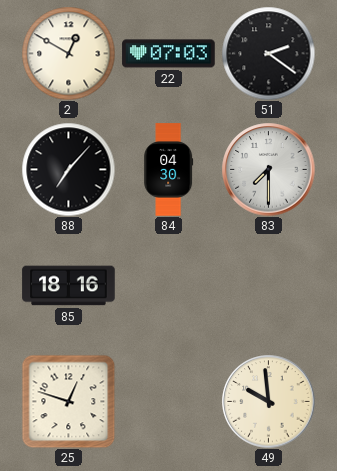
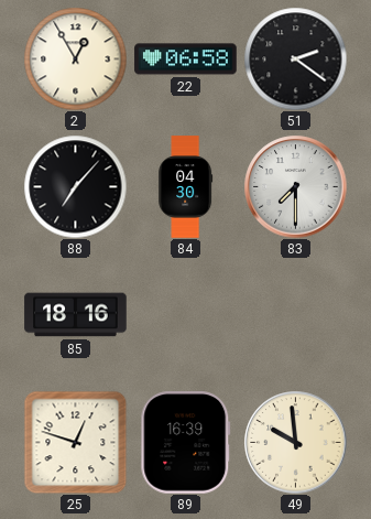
2: 12:50 -> 12:55 (75, 58)
22: 07:03 -> 06:58 (186, 60)
89: none -> 16:39 (186, 443)
